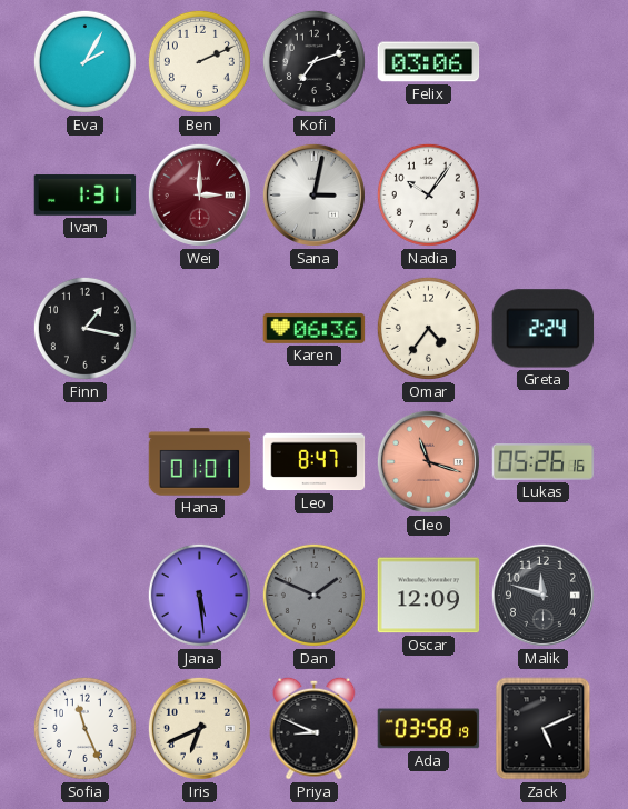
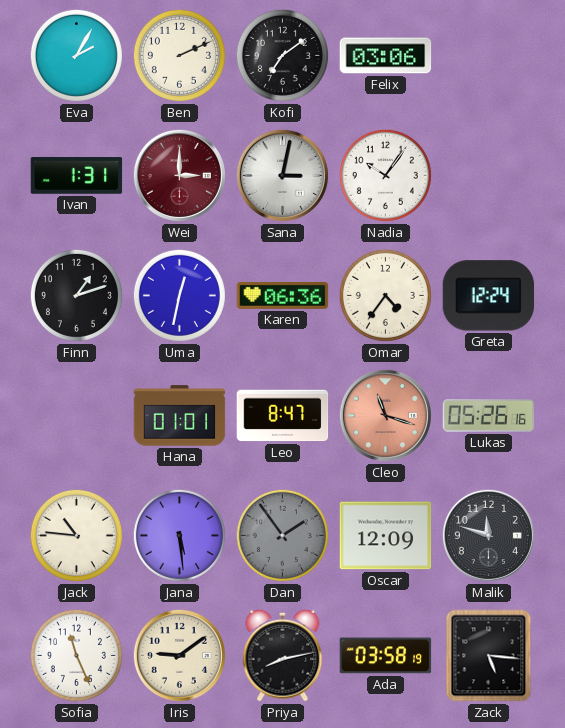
Kofi: 7:12 -> 7:09 (282, 55)
Finn: 1:17 -> 1:12 (76, 295)
Uma: none -> 12:32 (179, 295)
Greta: 2:24 -> 12:24 (489, 296)
Jack: none -> 10:46 (76, 535)
Dan: 1:49 -> 1:54 (282, 535)
Iris: 6:41 -> 9:09 (179, 655)
Priya: 8:49 -> 8:13 (283, 655)
Zack: 5:11 -> 5:16 (489, 656)
